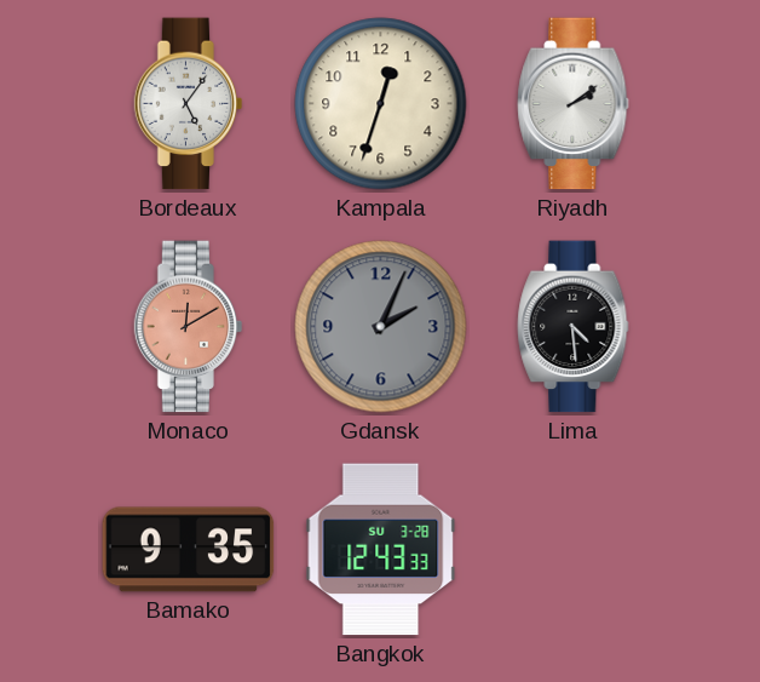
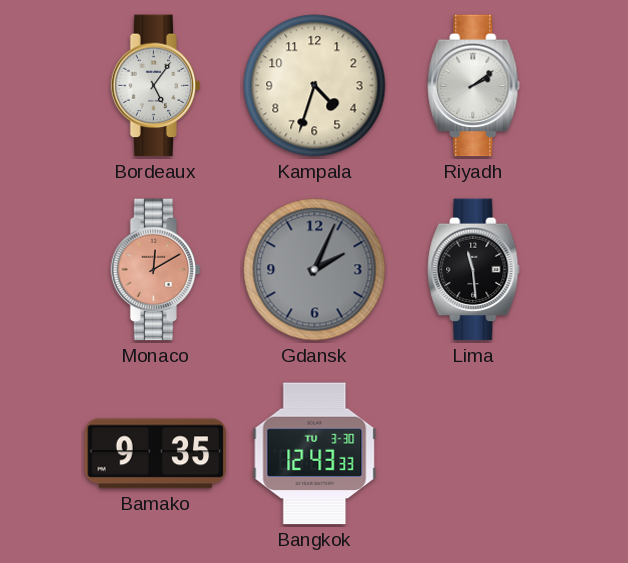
Kampala: 12:33 -> 4:33 (315, 86)
Lima: 4:29 -> 11:29 (474, 270)
Bangkok date: SU 3-28 -> TU 3-30 (315, 454)
